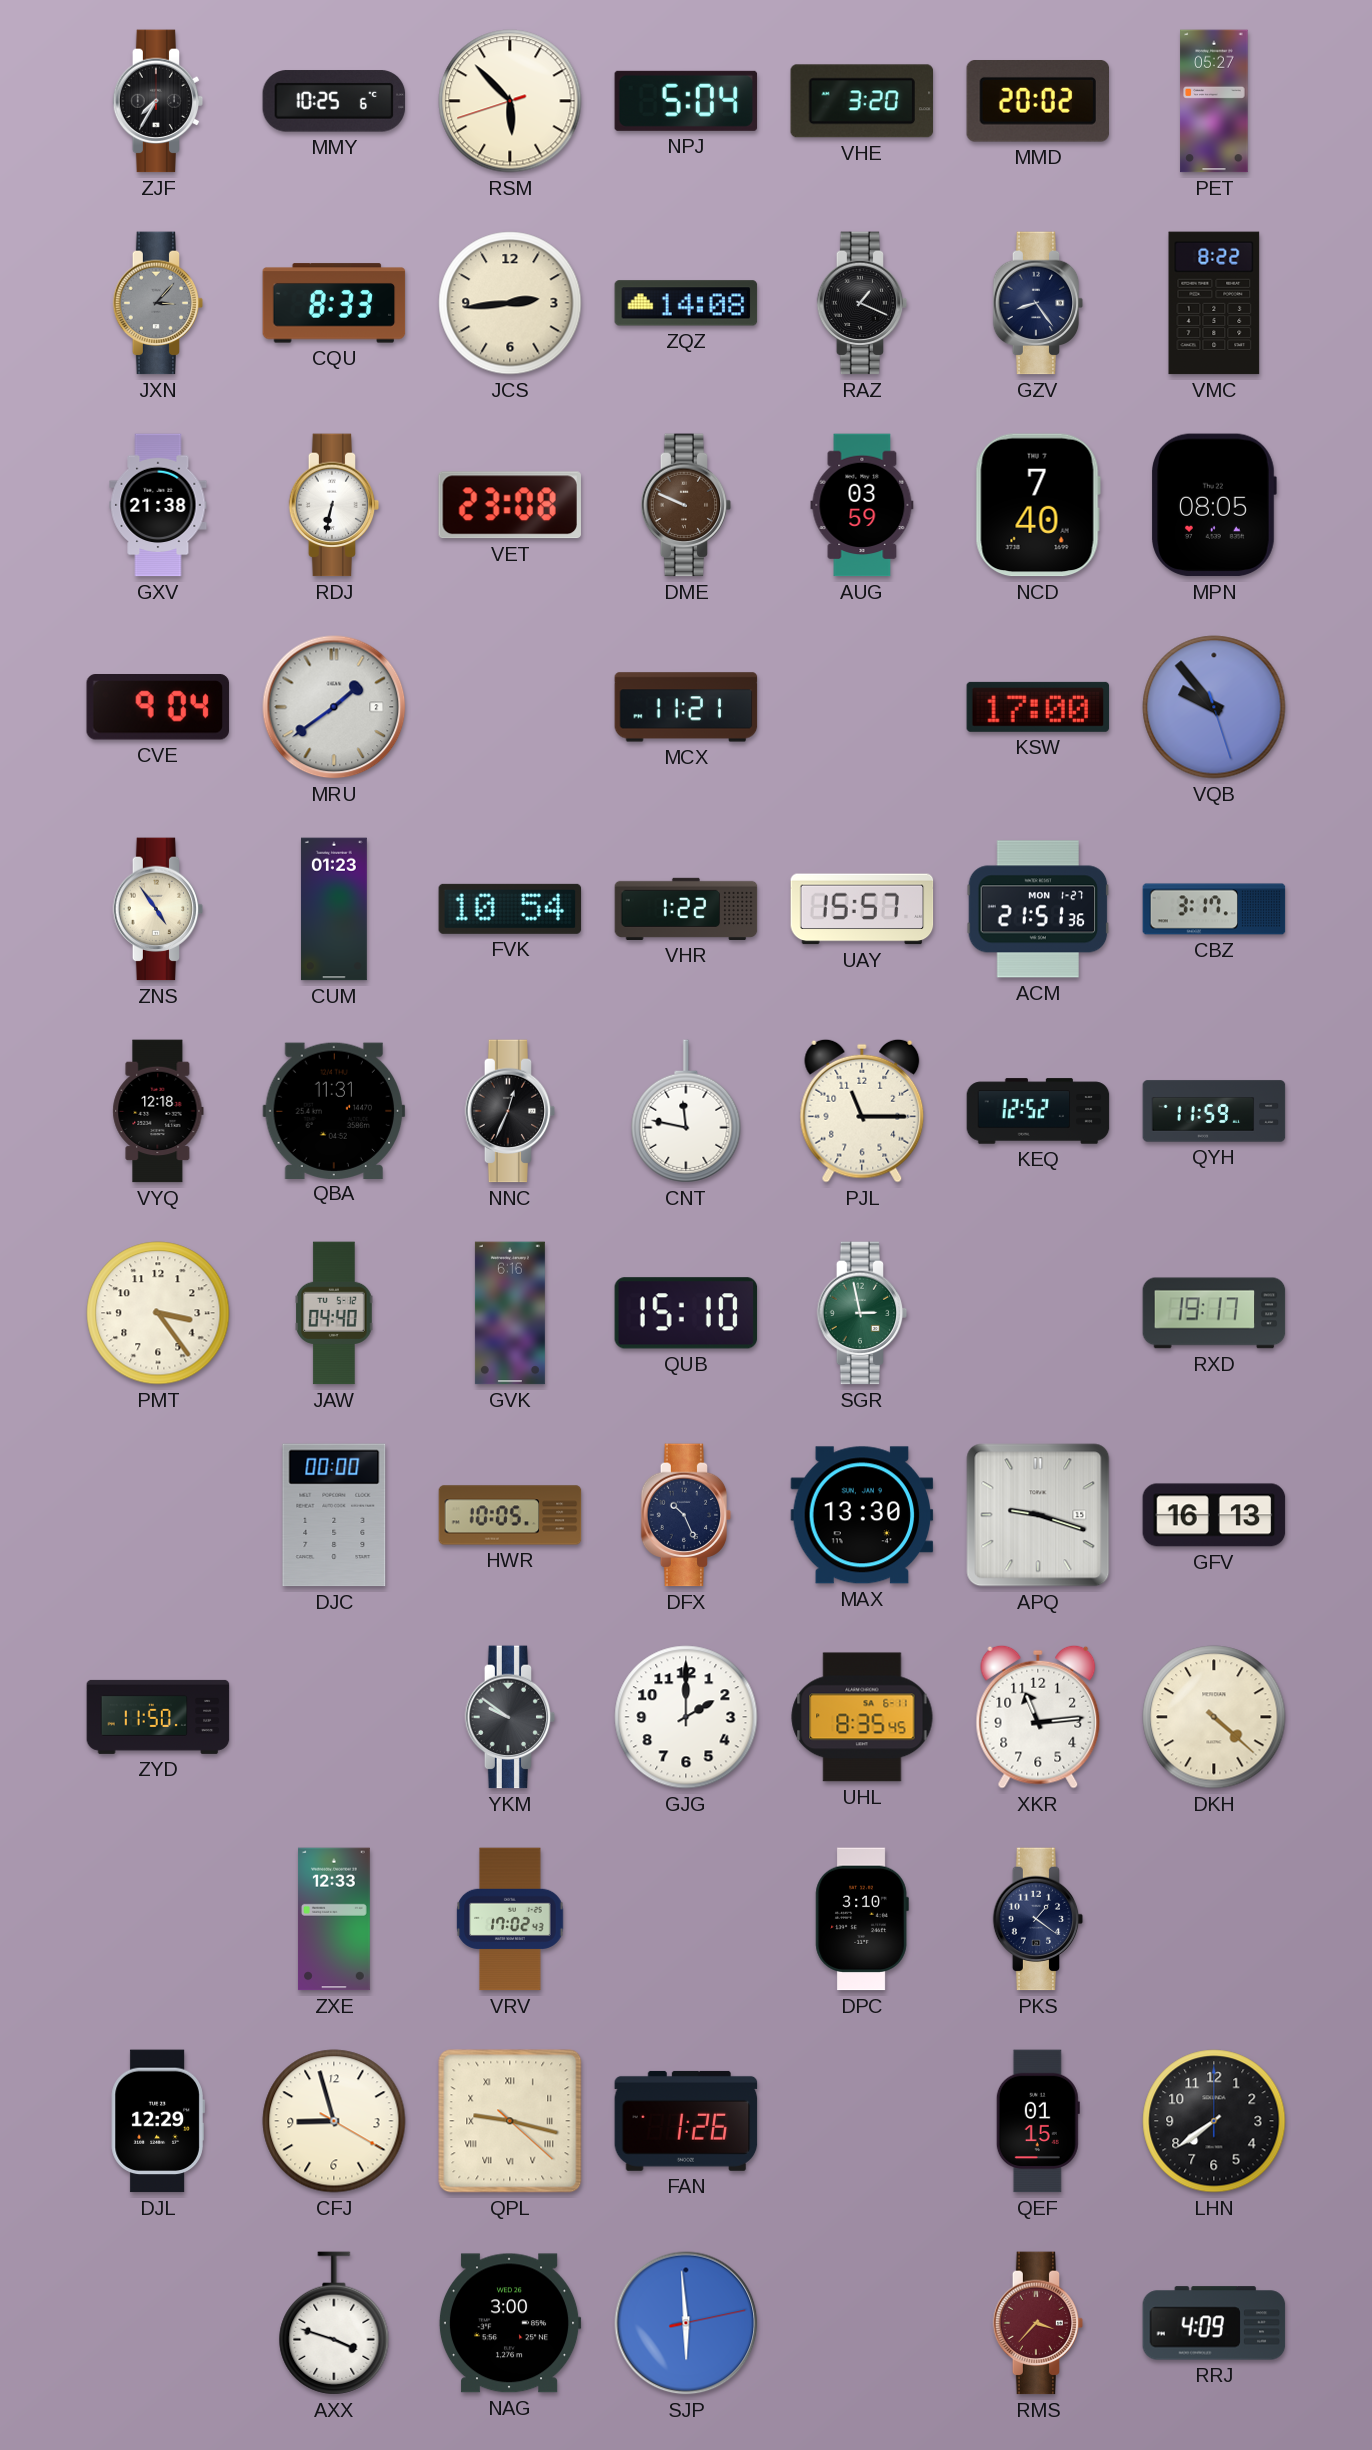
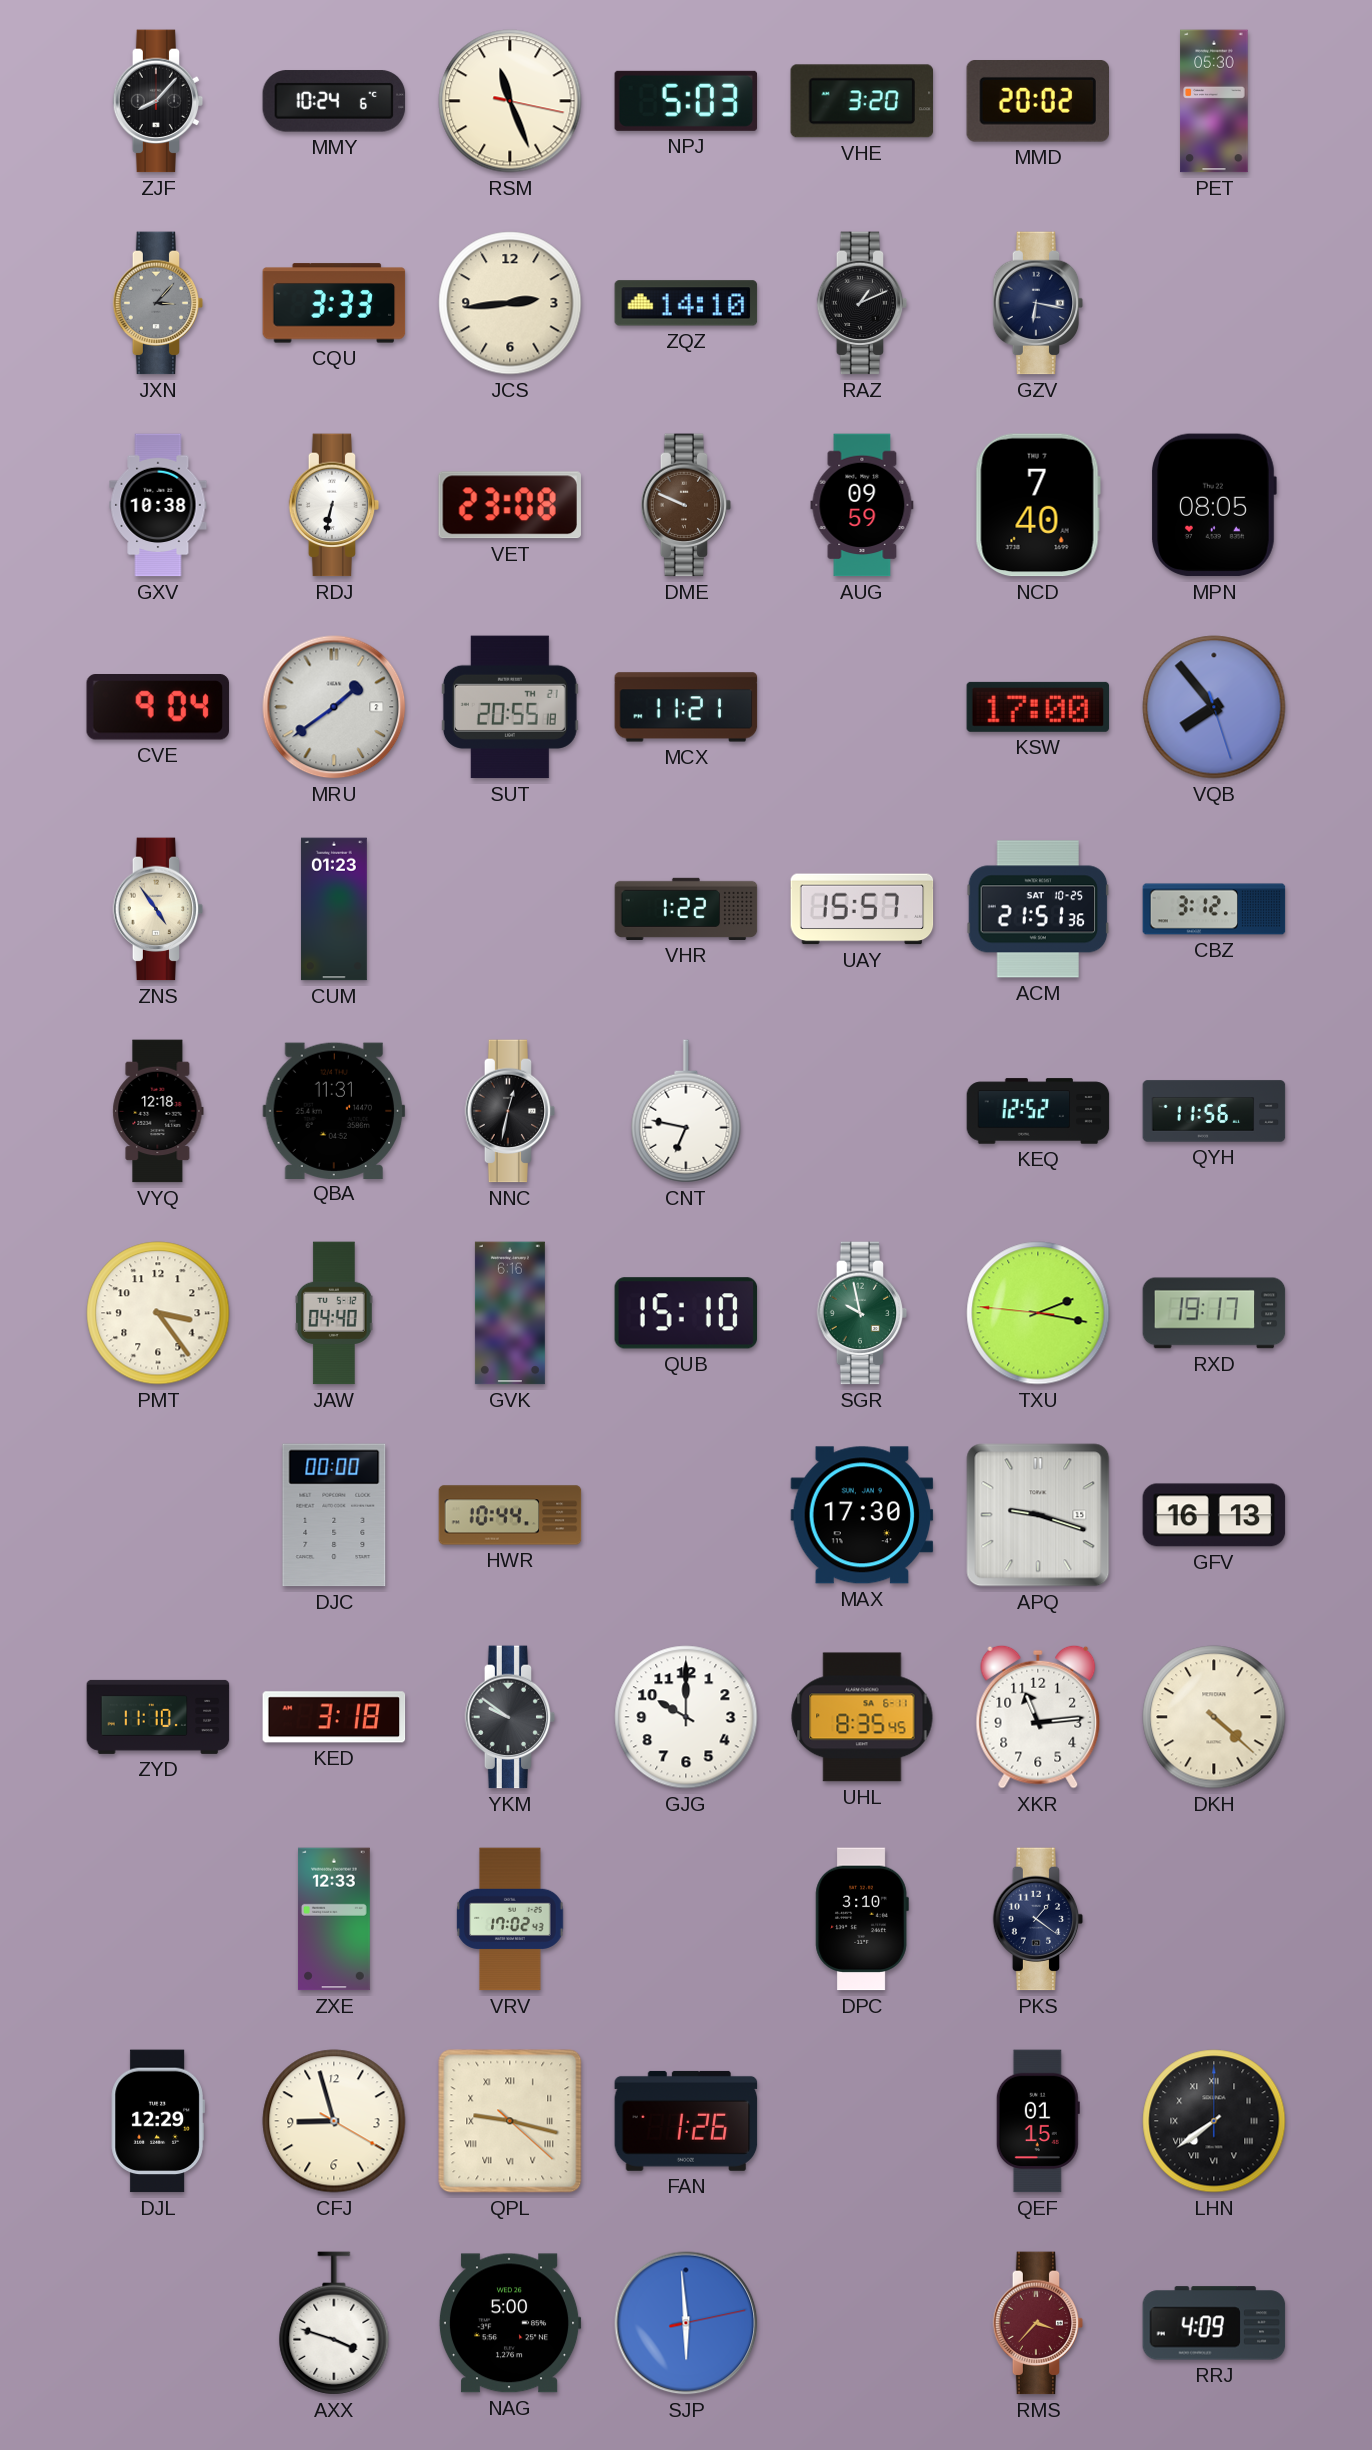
ZJF: 7:35 -> 8:07 (158, 101)
MMY: 10:25 -> 10:24 (334, 101)
RSM: 5:52 -> 11:26 (510, 101)
NPJ: 5:04 -> 5:03 (686, 101)
PET: 05:27 -> 05:30 (1214, 101)
CQU: 8:33 -> 3:33 (334, 303)
ZQZ: 14:08 -> 14:10 (686, 303)
RAZ: 1:19 -> 1:11 (862, 303)
GZV: 8:24 -> 6:17 (1038, 303)
VMC: 8:22 -> none (1214, 303)
GXV: 21:38 -> 10:38 (158, 505)
AUG: 03:59 -> 09:59 (862, 505)
SUT: none -> 20:55 (510, 707)
VQB: 9:53 -> 7:53 (1214, 707)
FVK: 10:54 -> none (510, 909)
ACM date: MON 1-27 -> SAT 10-25 (1038, 909)
CBZ: 3:17 -> 3:12 (1214, 909)
NNC: 12:34 -> 12:32 (510, 1111)
CNT: 11:47 -> 6:47 (686, 1111)
PJL: 11:15 -> none (862, 1111)
QYH: 11:59 -> 11:56 (1214, 1111)
SGR: 2:58 -> 9:58 (862, 1313)
TXU: none -> 2:16 (1038, 1313)
HWR: 10:05 -> 10:44 (510, 1515)
DFX: 10:26 -> none (686, 1515)
MAX: 13:30 -> 17:30 (862, 1515)
ZYD: 11:50 -> 11:10 (158, 1717)
KED: none -> 3:18 (334, 1717)
GJG: 2:00 -> 10:00 (686, 1717)
LHN numerals: Arabic -> Roman (1214, 2121)
NAG: 3:00 -> 5:00 (510, 2323)
